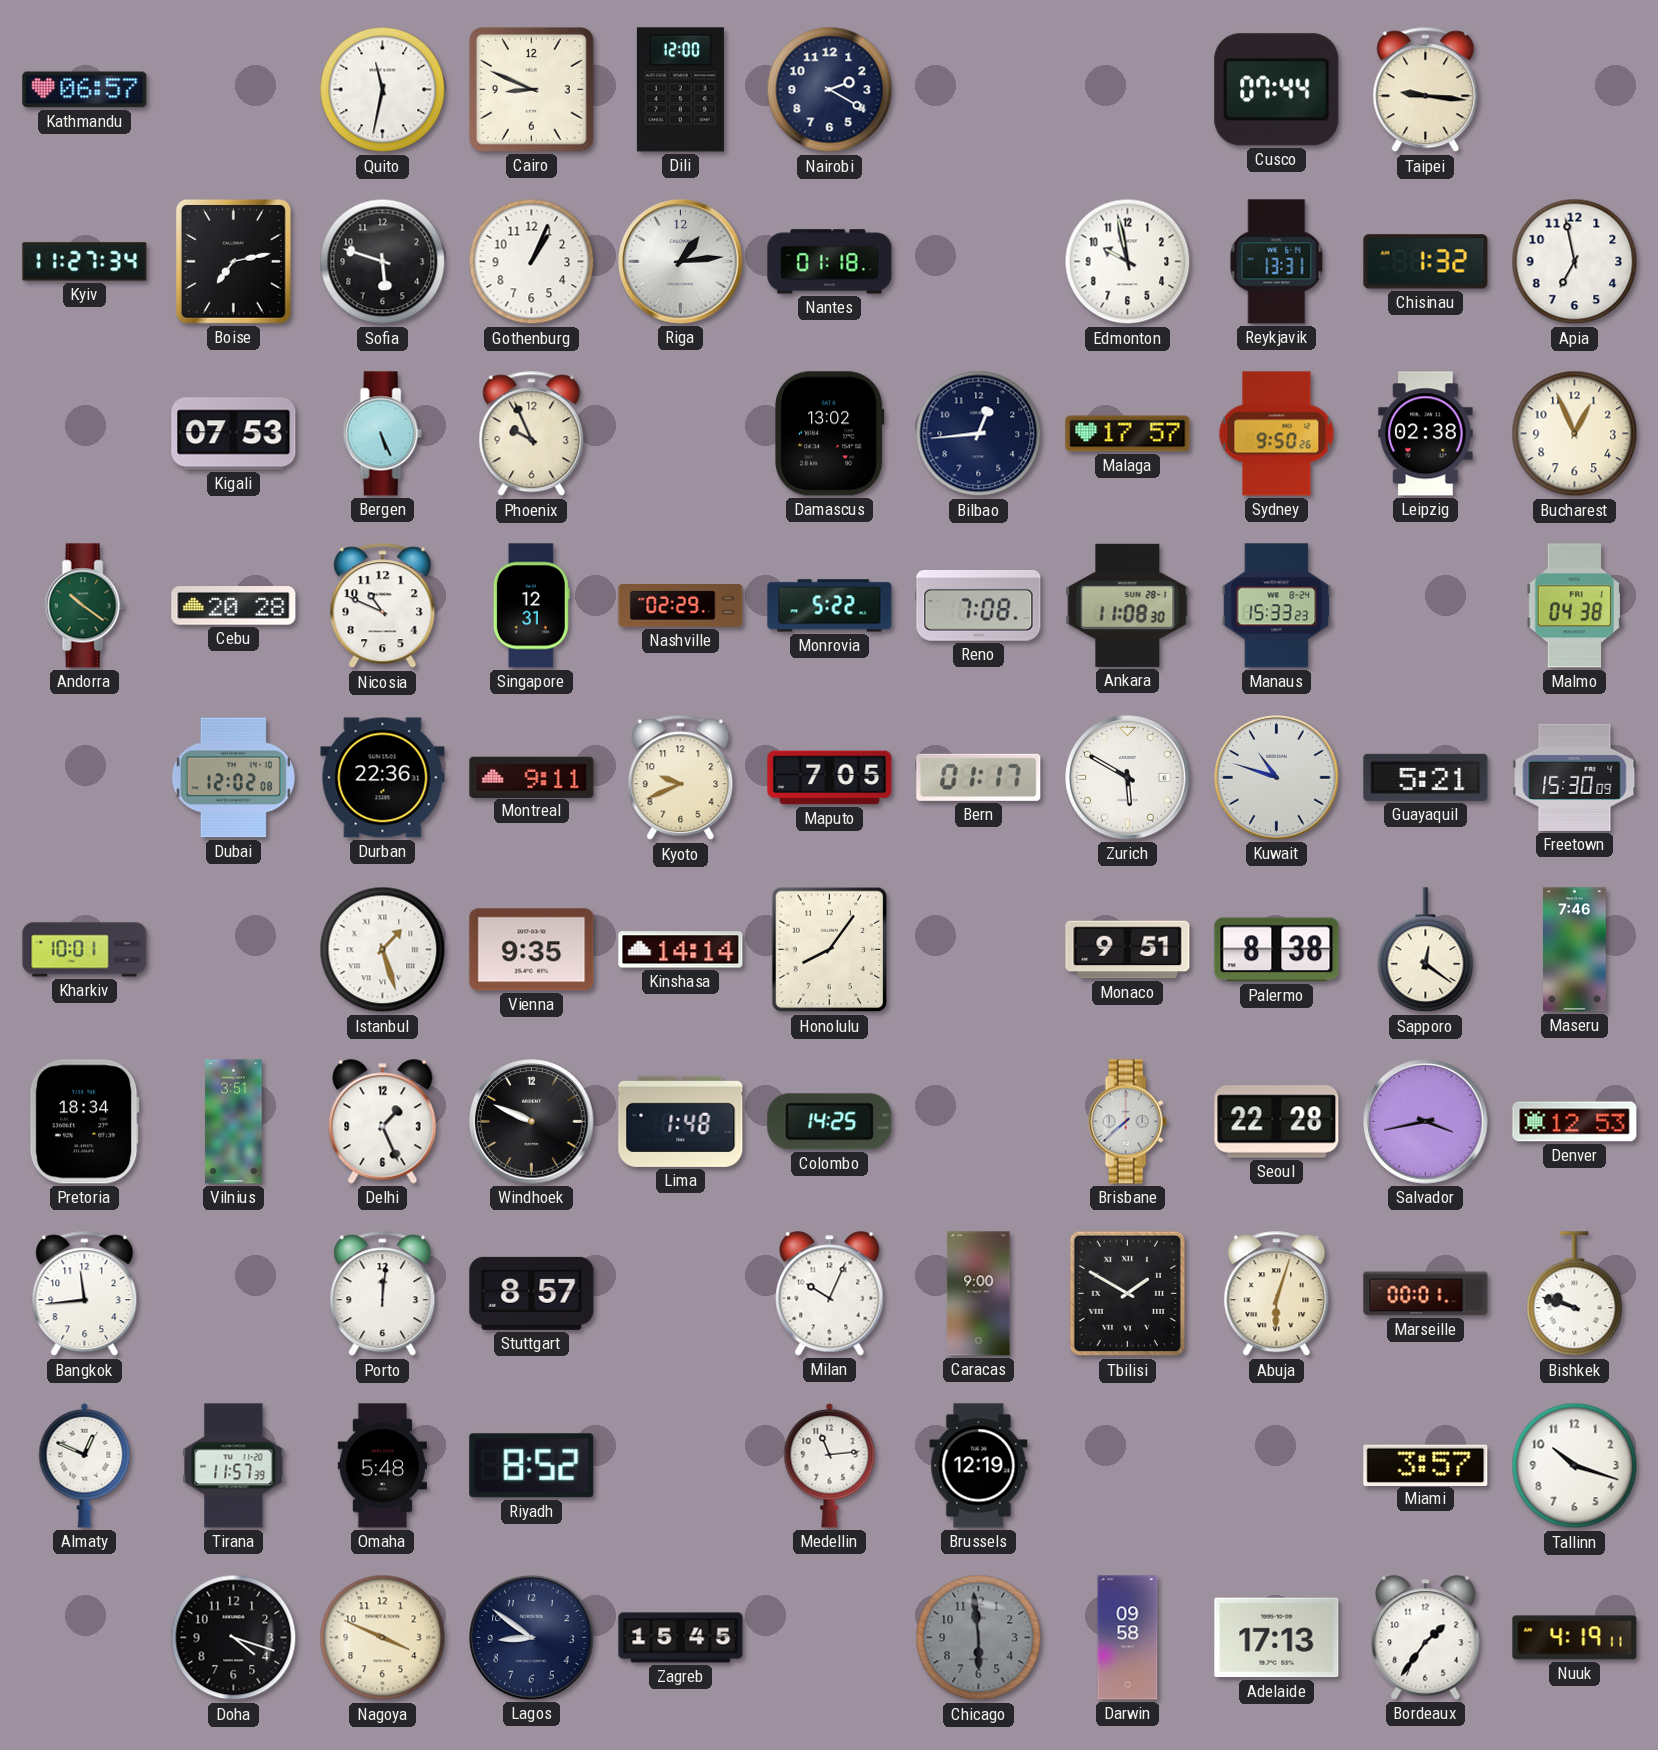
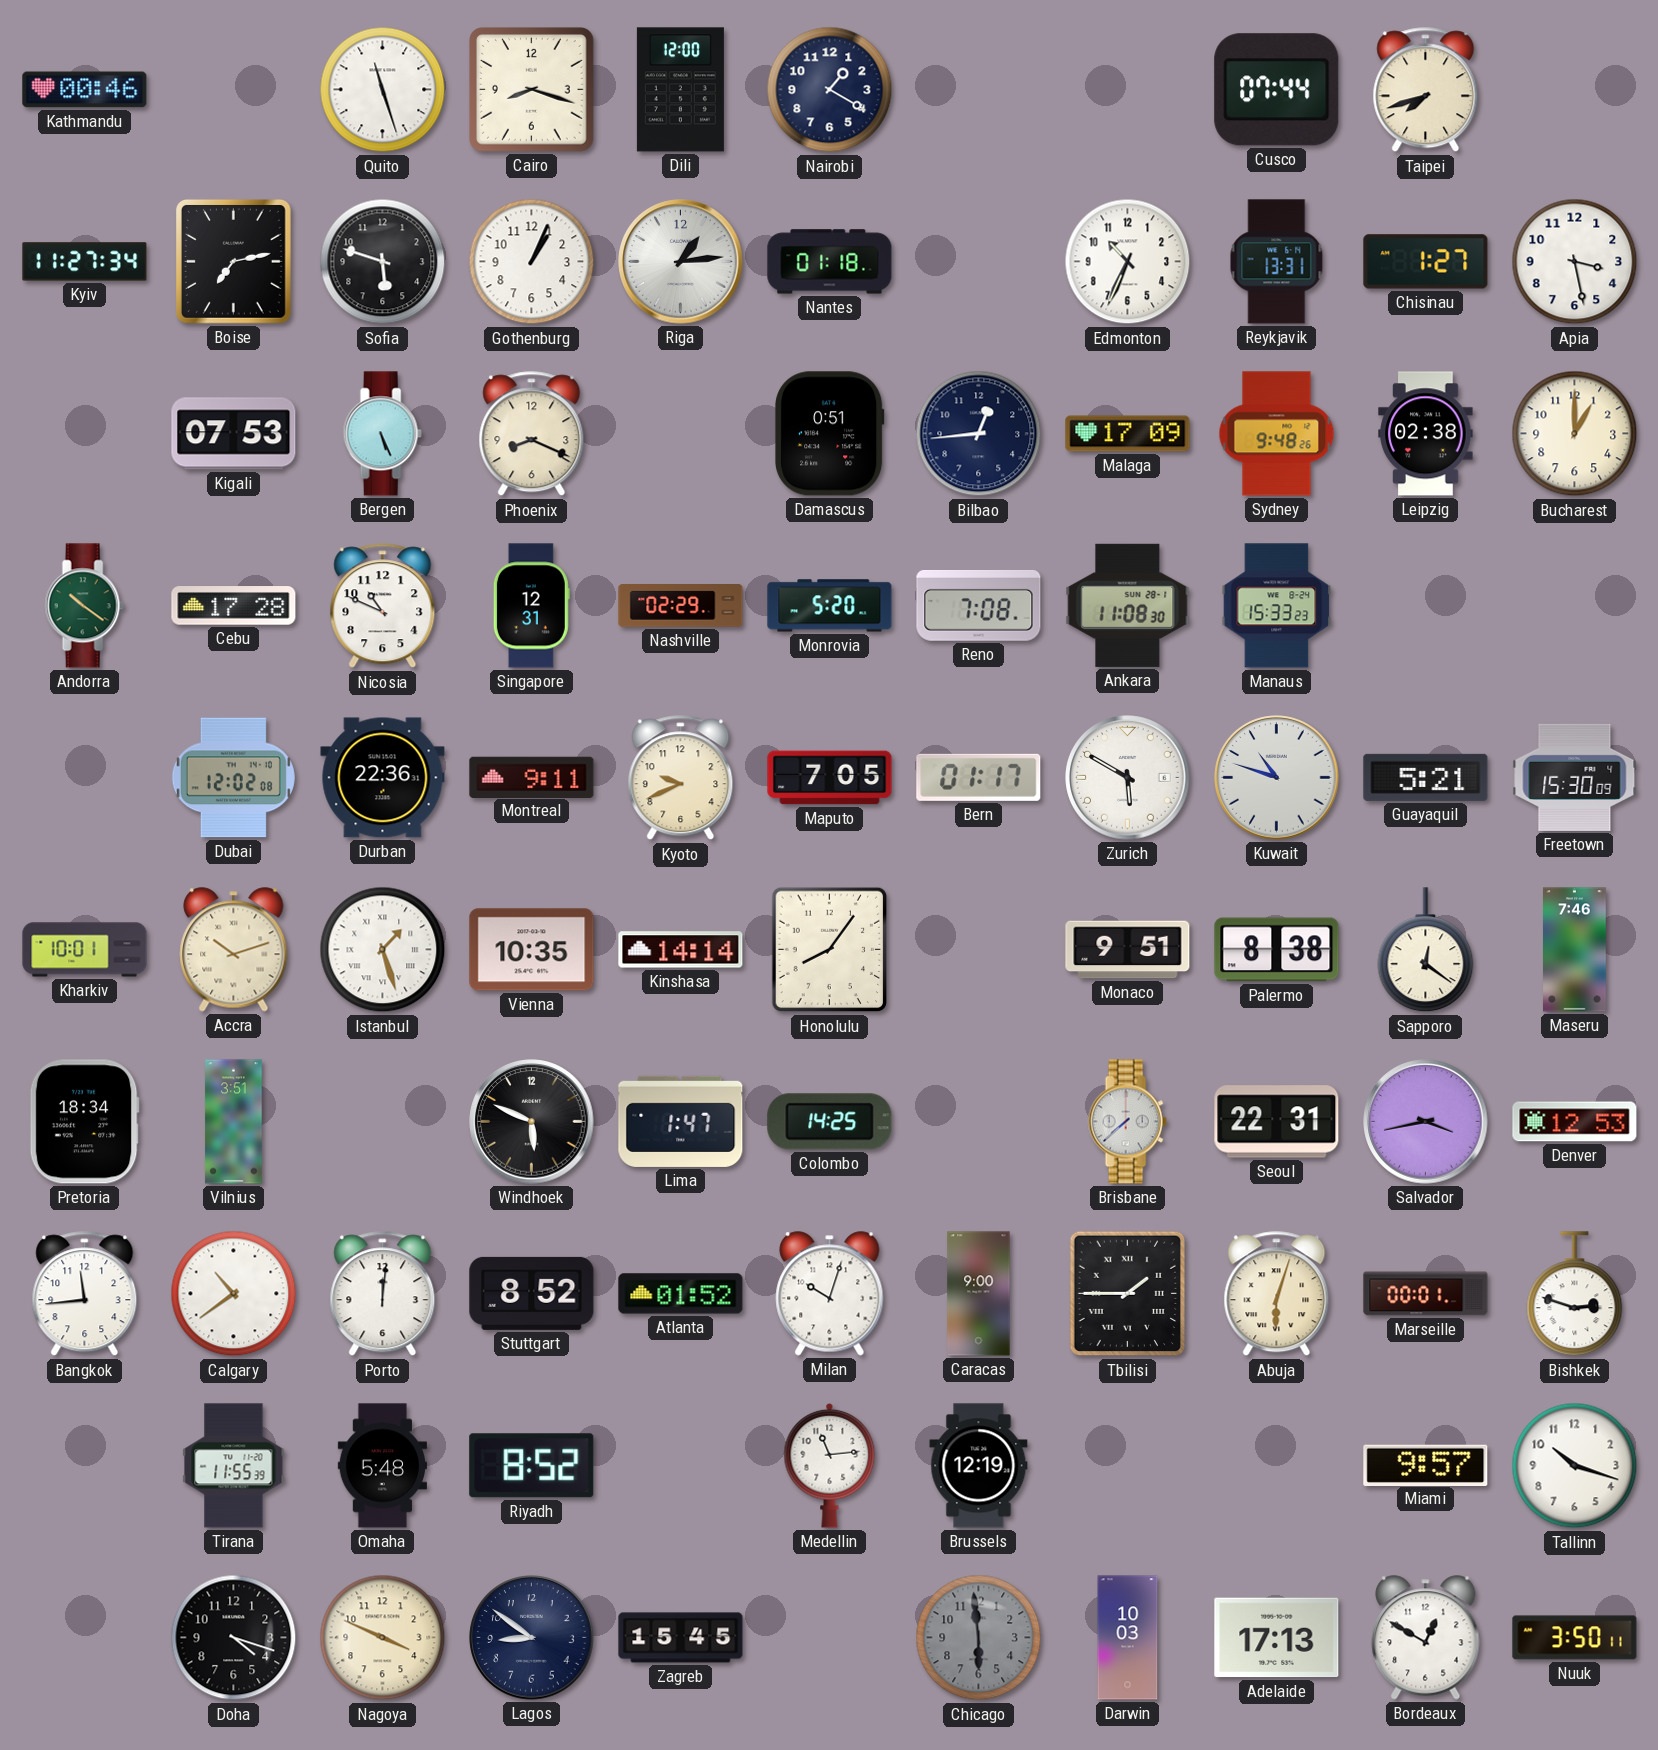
Kathmandu: 06:57 -> 00:46 (85, 90)
Quito: 11:32 -> 11:27 (383, 90)
Cairo: 8:49 -> 8:18 (532, 90)
Nairobi: 2:20 -> 1:20 (830, 90)
Taipei: 9:16 -> 7:42 (1426, 90)
Edmonton: 9:58 -> 10:34 (1128, 262)
Chisinau: 1:32 -> 1:27 (1426, 262)
Apia: 6:58 -> 3:28 (1575, 262)
Phoenix: 9:56 -> 8:19 (532, 434)
Damascus: 13:02 -> 0:51 (830, 434)
Malaga: 17:57 -> 17:09 (1128, 434)
Sydney: 9:50 -> 9:48 (1277, 434)
Bucharest: 12:56 -> 1:00 (1575, 434)
Cebu: 20:28 -> 17:28 (234, 606)
Monrovia: 5:22 -> 5:20 (830, 606)
Malmo: 04:38 -> none (1575, 606)
Accra: none -> 10:12 (234, 950)
Vienna: 9:35 -> 10:35 (532, 950)
Delhi: 1:26 -> none (383, 1122)
Windhoek: 9:49 -> 5:49 (532, 1122)
Lima: 1:48 -> 1:47 (681, 1121)
Seoul: 22:28 -> 22:31 (1277, 1122)
Calgary: none -> 10:39 (234, 1294)
Stuttgart: 8:57 -> 8:52 (532, 1293)
Atlanta: none -> 01:52 (681, 1294)
Milan: 10:04 -> 10:03 (830, 1294)
Tbilisi: 1:50 -> 1:45 (1128, 1294)
Bishkek: 9:48 -> 2:48 (1575, 1294)
Almaty: 12:49 -> none (85, 1465)
Tirana: 11:57 -> 11:55 (234, 1466)
Miami: 3:57 -> 9:57 (1426, 1465)
Darwin: 09:58 -> 10:03 (1128, 1638)
Bordeaux: 1:36 -> 12:50 (1426, 1638)
Nuuk: 4:19 -> 3:50 (1575, 1638)
